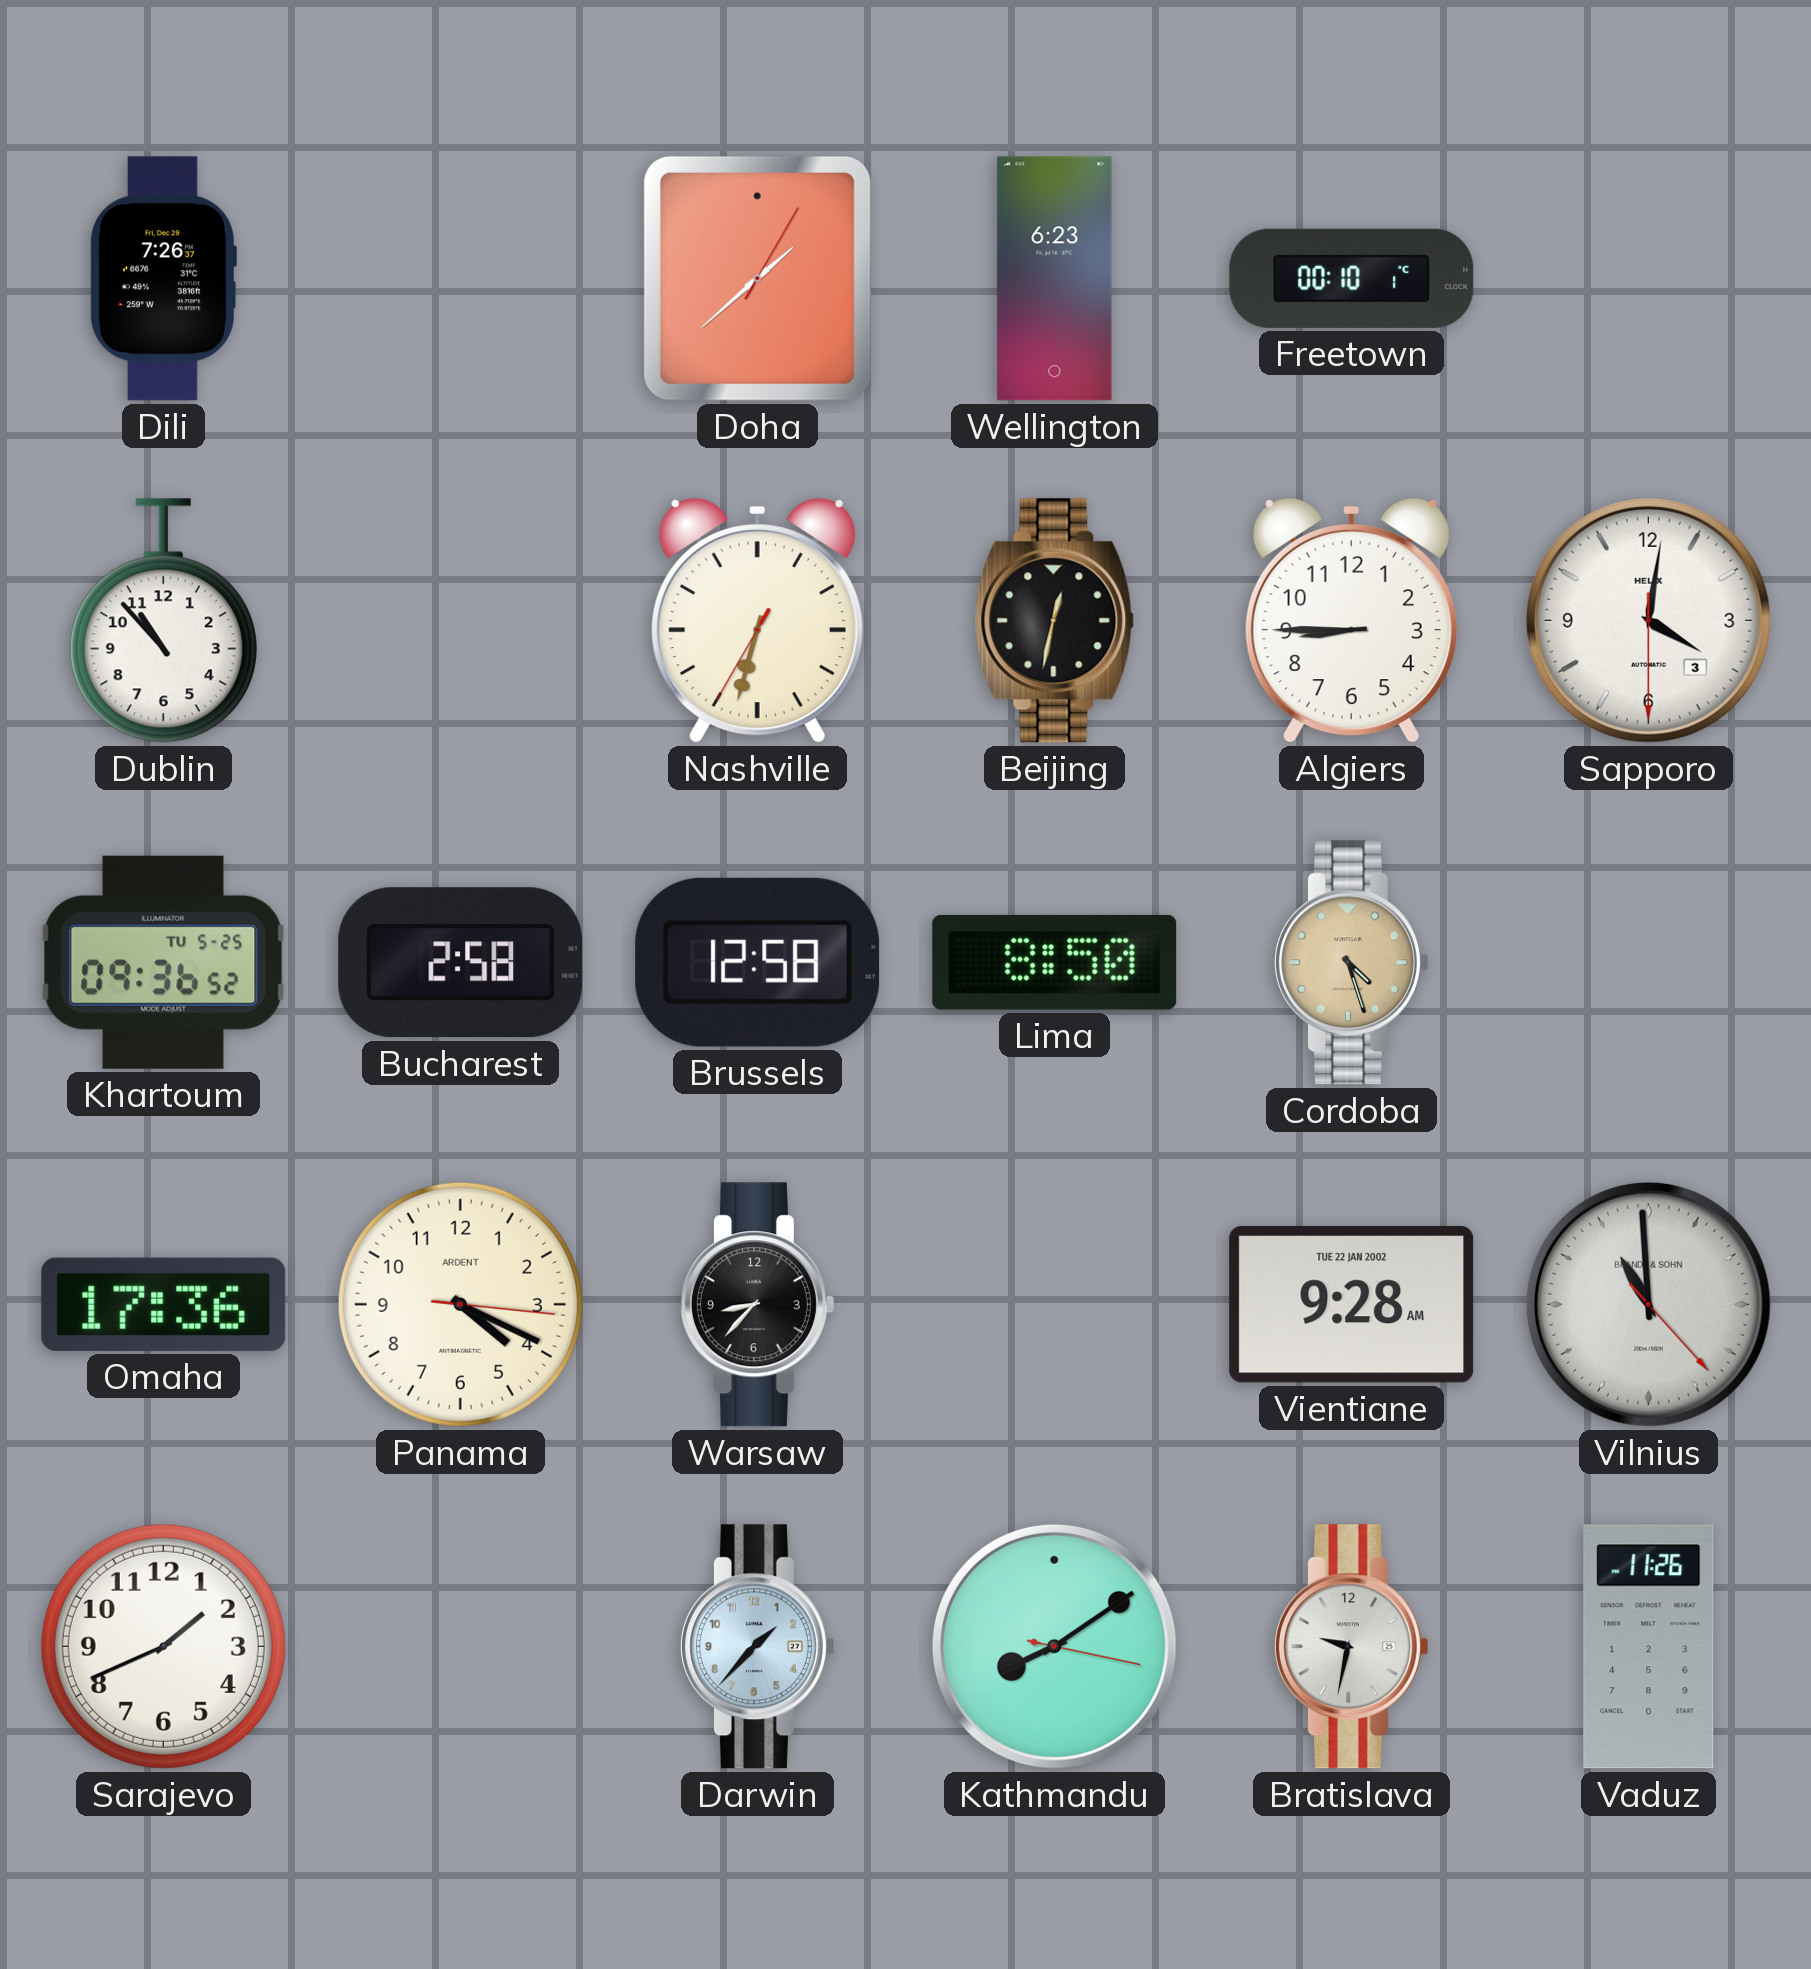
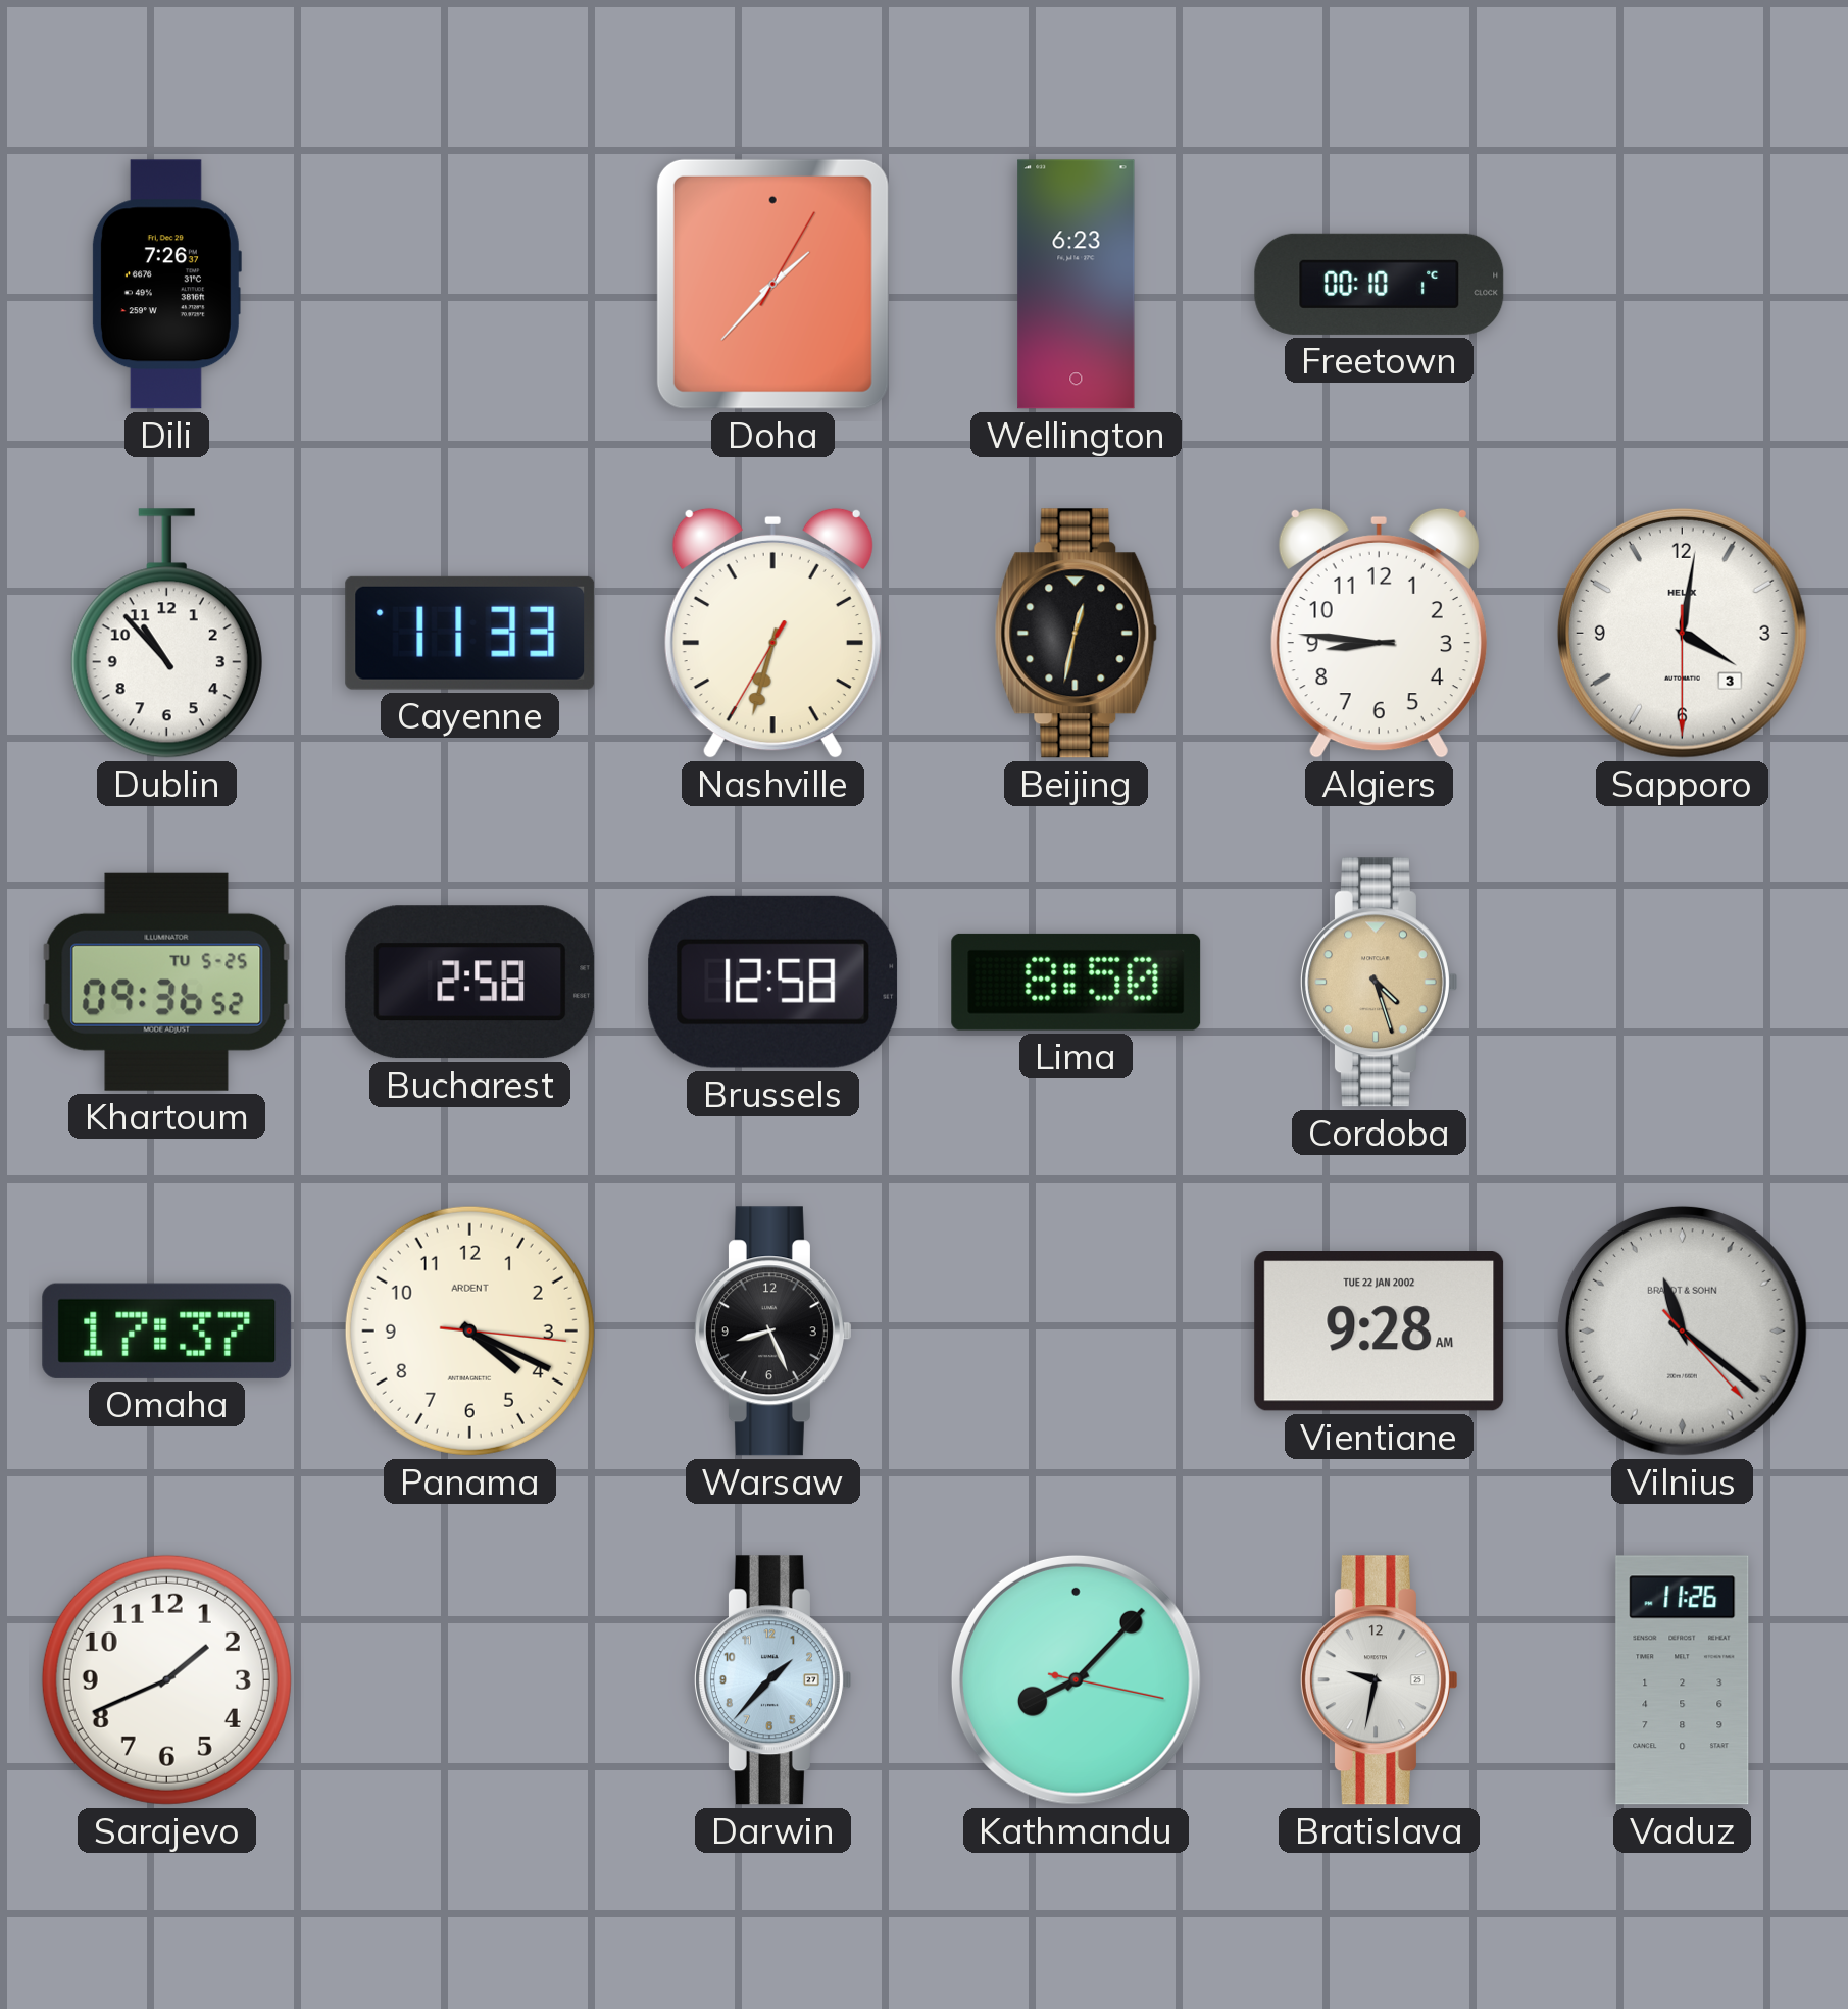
Doha: 1:38 -> 1:37 (772, 284)
Cayenne: none -> 11:33 (470, 633)
Algiers: 8:45 -> 8:46 (1379, 633)
Omaha: 17:36 -> 17:37 (167, 1330)
Warsaw: 8:37 -> 8:26 (772, 1332)
Vilnius: 10:59 -> 11:21 (1682, 1330)
Kathmandu: 8:09 -> 8:07 (1076, 1679)
